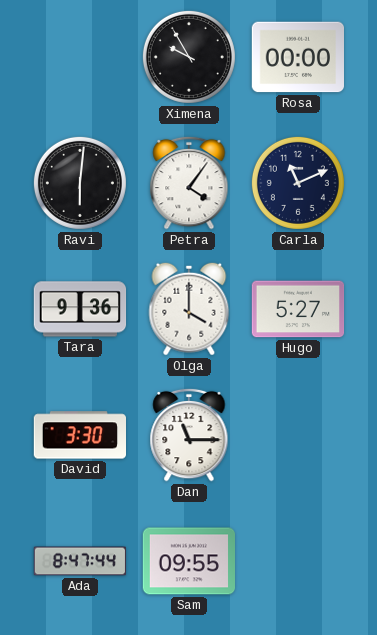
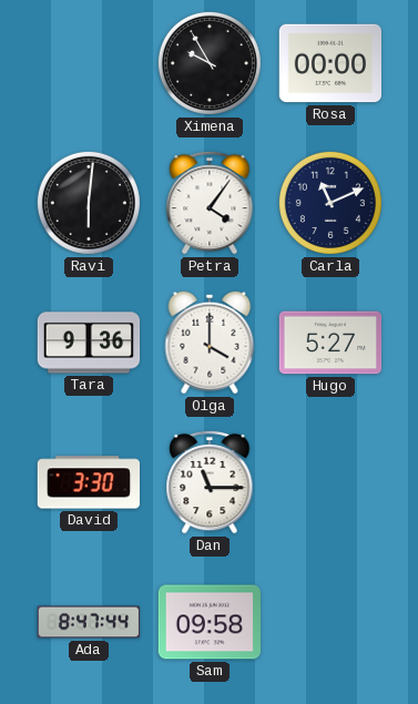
Sam: 09:55 -> 09:58 (210, 622)
